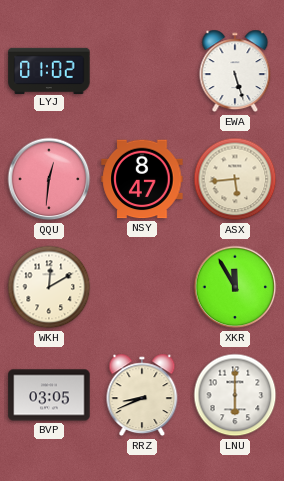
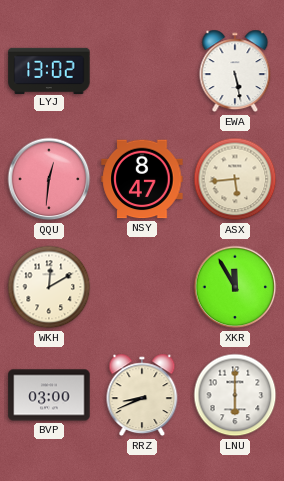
LYJ: 01:02 -> 13:02 (49, 70)
EWA: 5:27 -> 5:28 (235, 71)
BVP: 03:05 -> 03:00 (49, 395)
